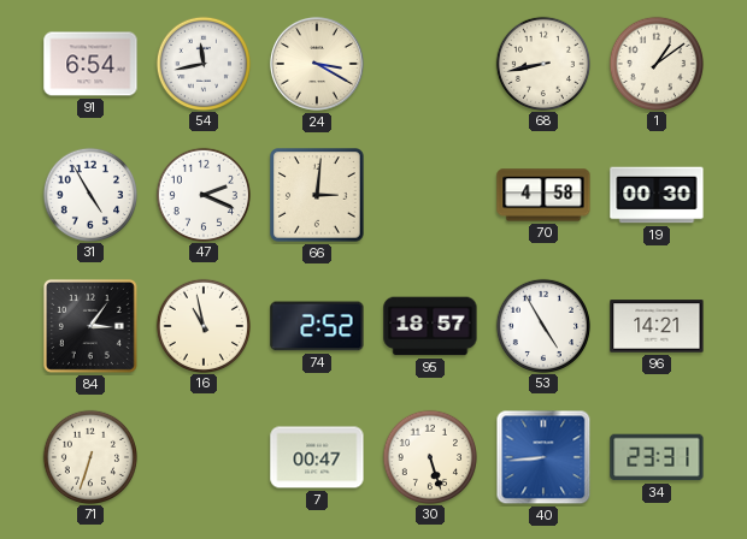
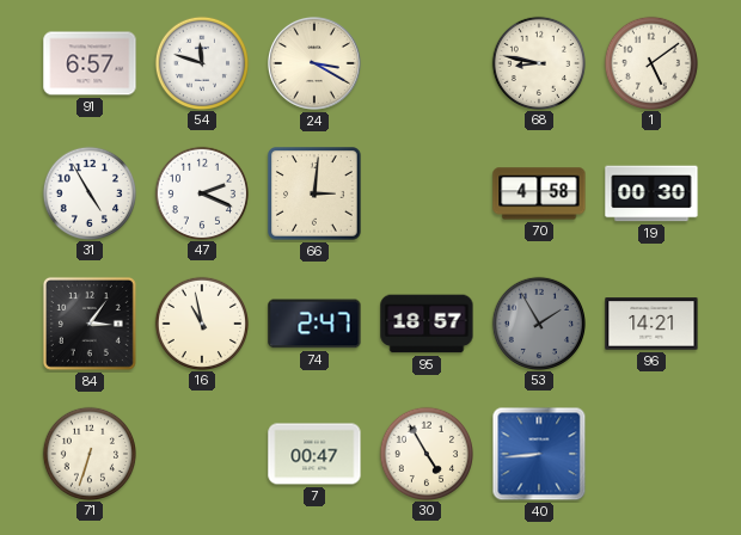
91: 6:54 -> 6:57 (90, 63)
54: 11:43 -> 11:48 (201, 62)
68: 8:43 -> 8:47 (538, 62)
1: 1:09 -> 5:09 (650, 62)
74: 2:52 -> 2:47 (314, 324)
53: 4:55 -> 1:55 (538, 322)
53 dial: white -> grey (538, 322)
30: 5:27 -> 4:55 (425, 453)
34: 23:31 -> none (657, 457)
